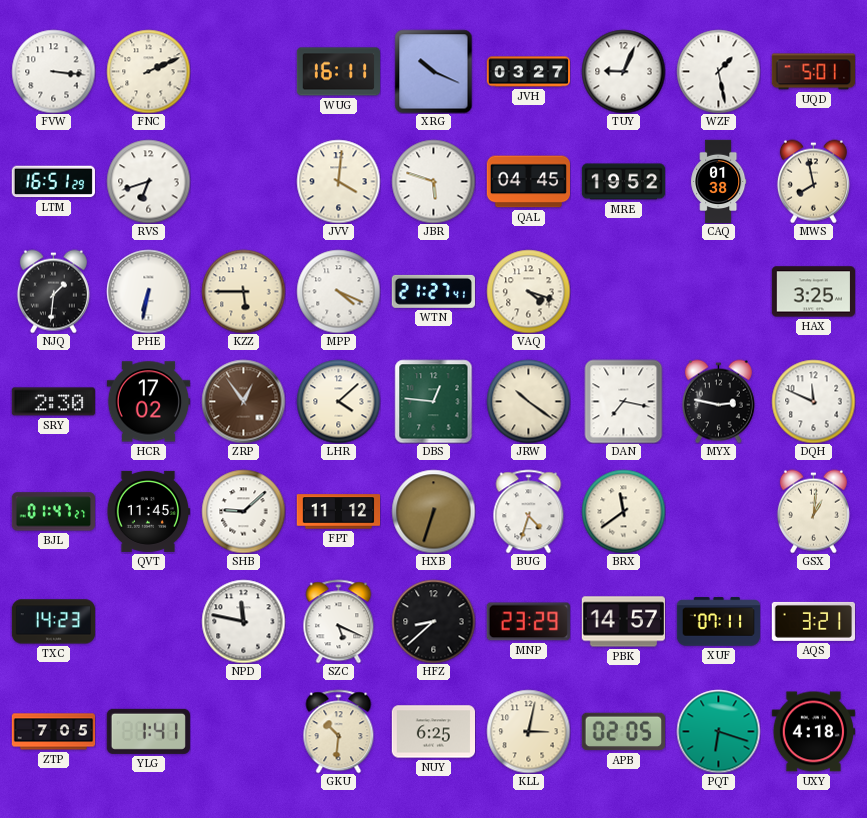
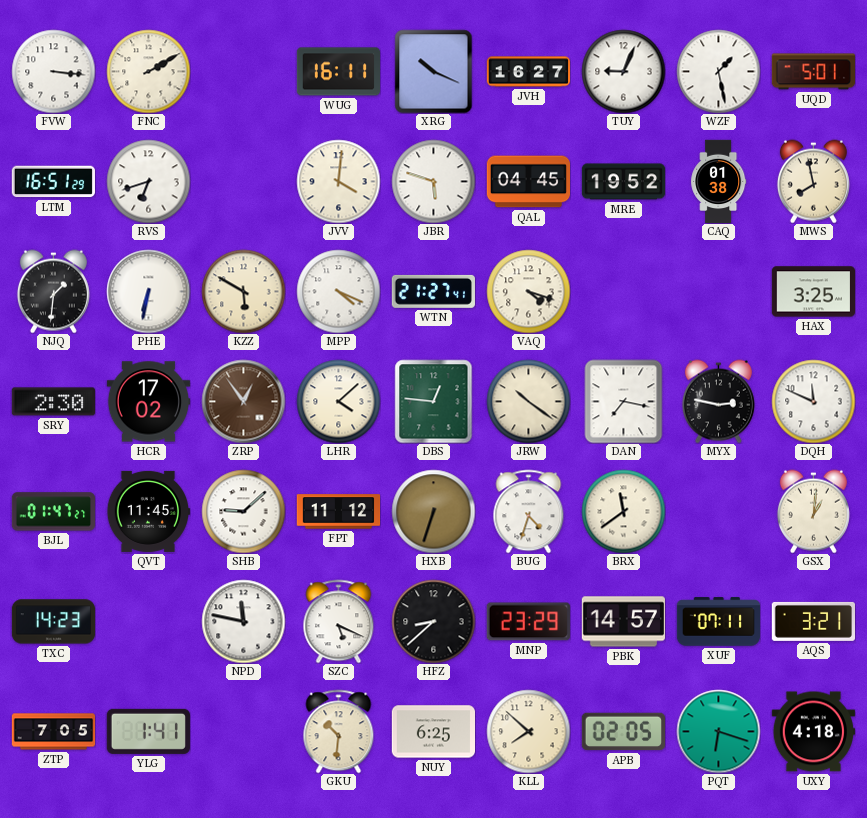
FNC: 2:11 -> 2:10 (148, 71)
JVH: 03:27 -> 16:27 (528, 72)
KZZ: 5:45 -> 5:50 (243, 291)
KLL: 3:02 -> 7:52 (528, 731)
